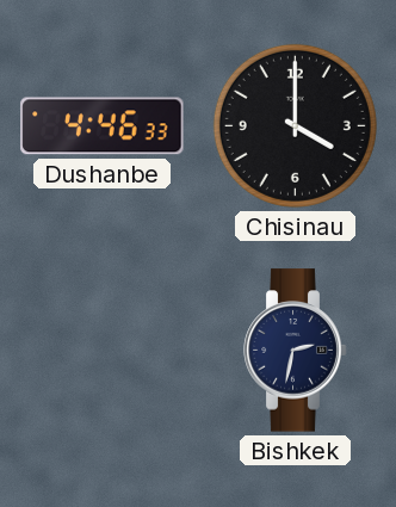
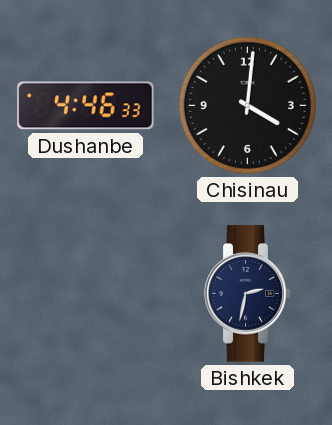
Chisinau: 4:00 -> 4:01 (247, 105)
